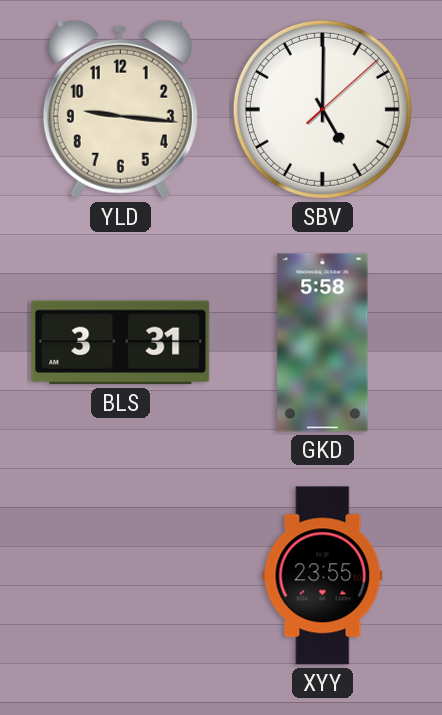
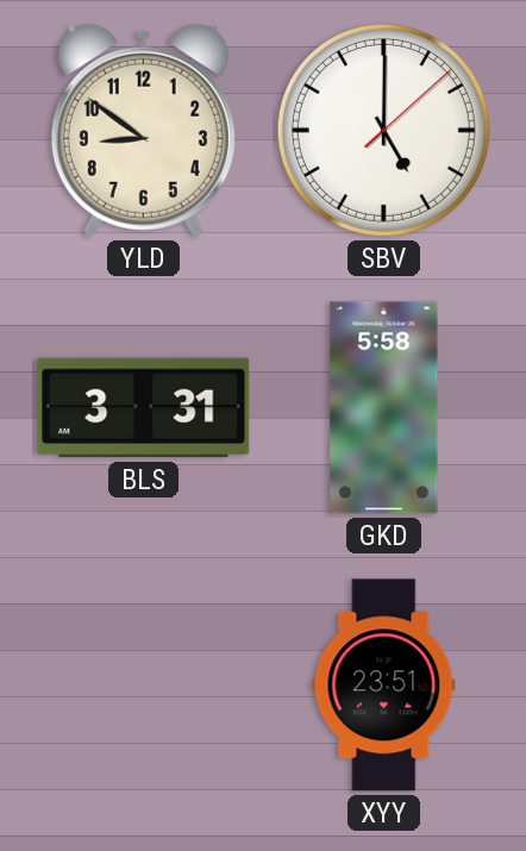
YLD: 9:16 -> 8:51 (143, 130)
XYY: 23:55 -> 23:51 (384, 686)
